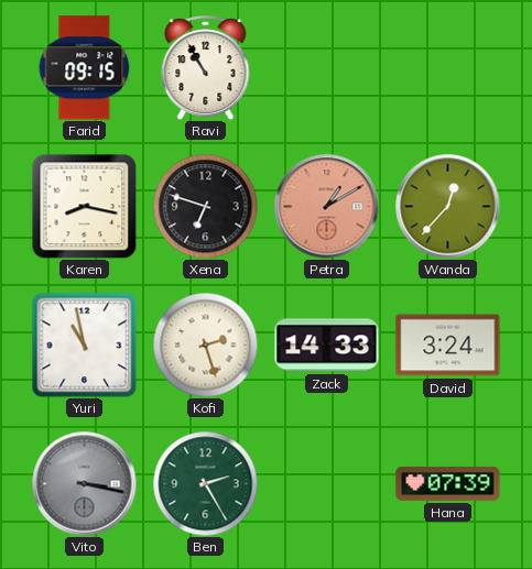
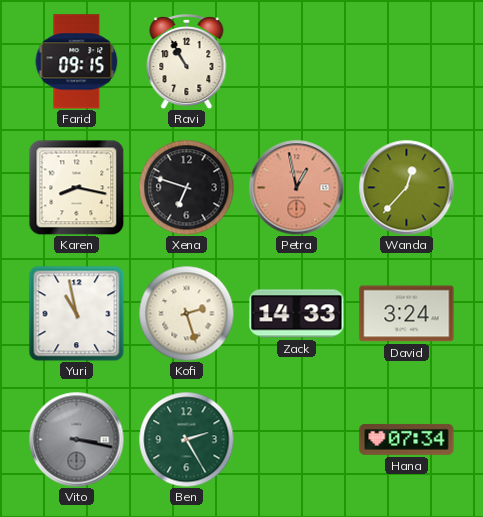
Petra: 1:10 -> 12:58 (296, 187)
Hana: 07:39 -> 07:34 (407, 439)
